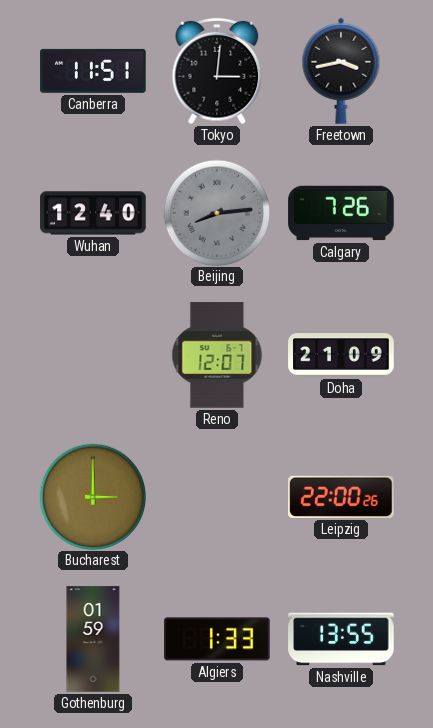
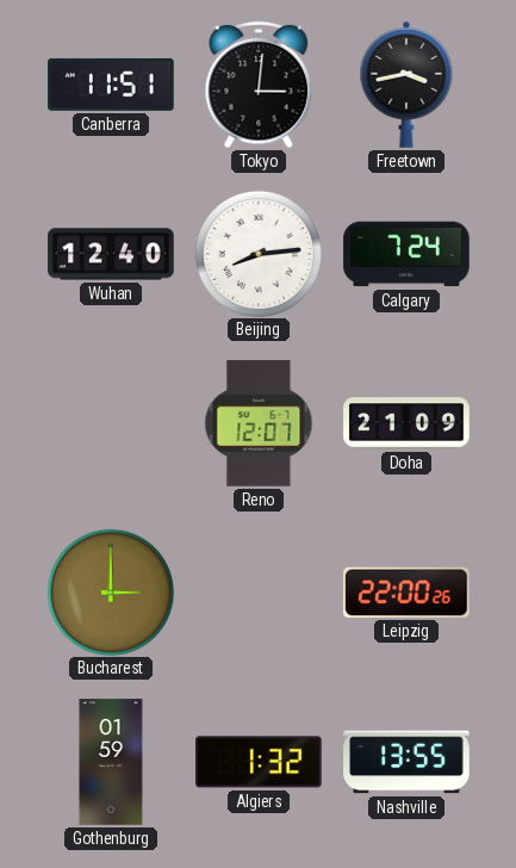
Beijing dial: grey -> white (257, 253)
Calgary: 7:26 -> 7:24 (406, 254)
Algiers: 1:33 -> 1:32 (259, 762)
